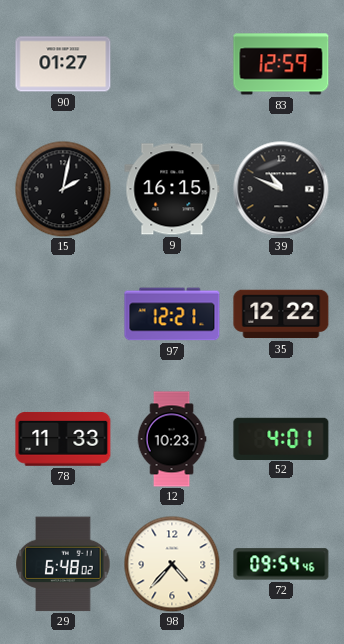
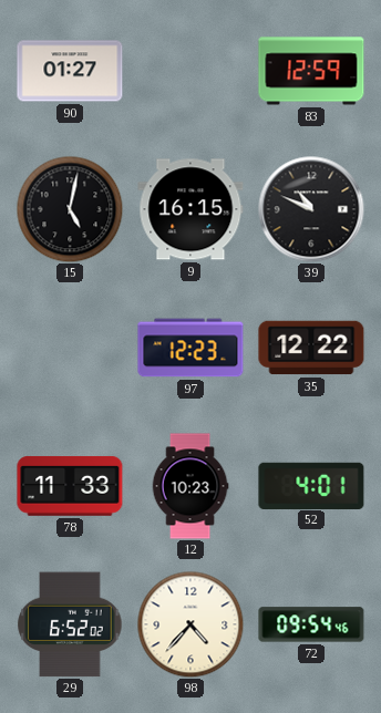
15: 2:02 -> 5:02 (70, 209)
97: 12:21 -> 12:23 (190, 348)
29: 6:48 -> 6:52 (70, 624)
